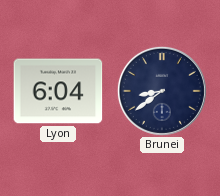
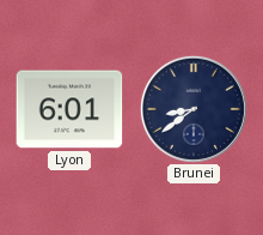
Lyon: 6:04 -> 6:01 (69, 109)
